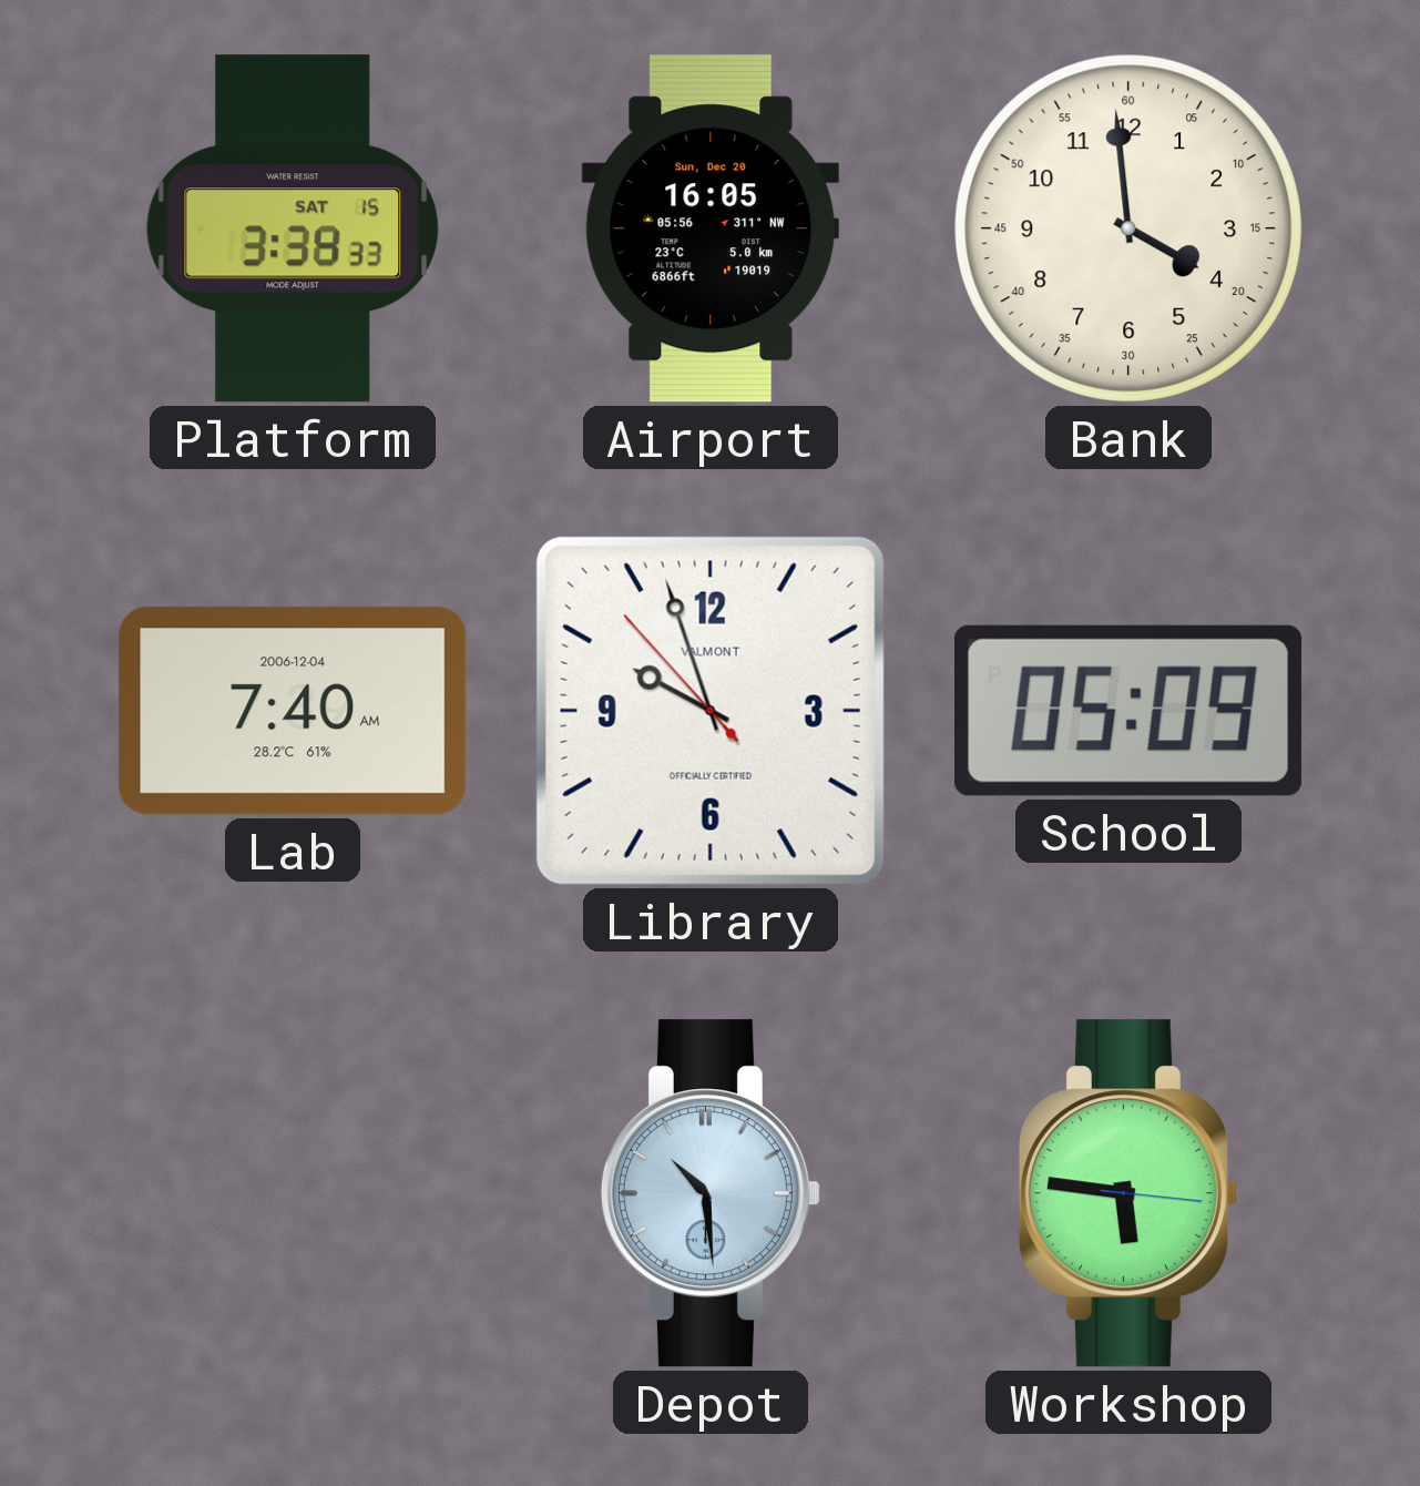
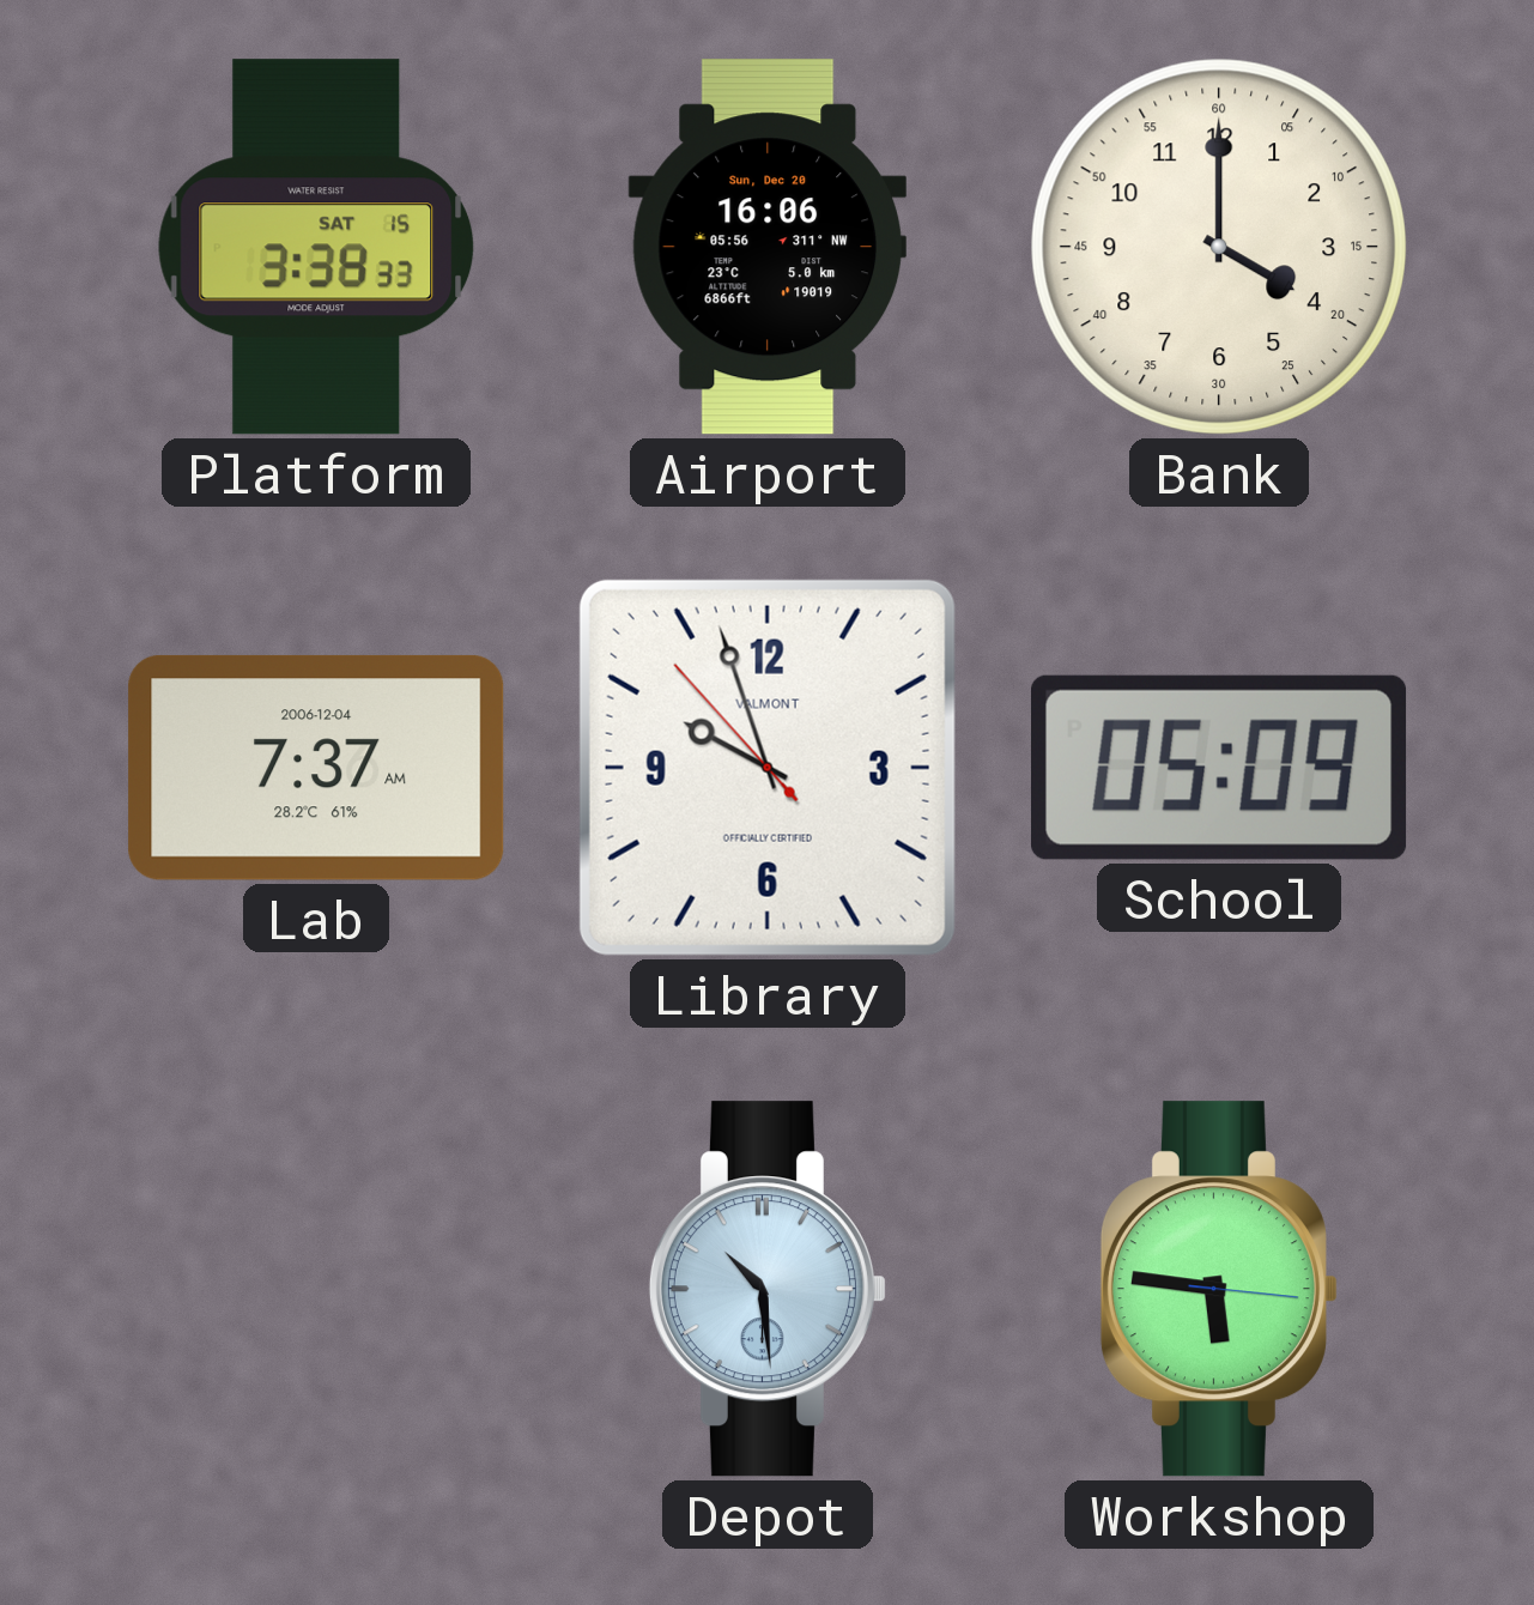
Airport: 16:05 -> 16:06 (768, 247)
Bank: 3:59 -> 4:00 (1219, 247)
Lab: 7:40 -> 7:37 (316, 768)
